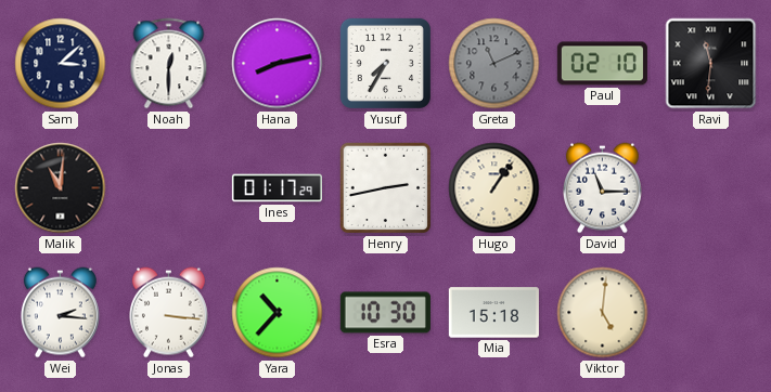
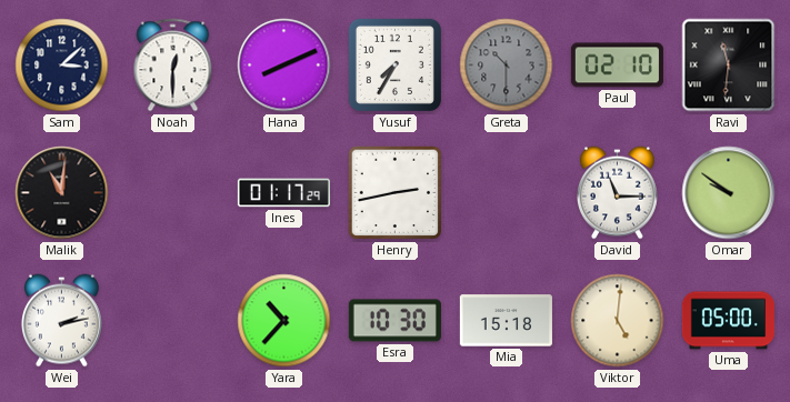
Hana: 8:13 -> 8:11 (284, 66)
Greta: 11:11 -> 10:30 (507, 66)
Hugo: 1:06 -> none (494, 188)
Omar: none -> 9:51 (729, 193)
Wei: 2:16 -> 2:13 (61, 321)
Jonas: 3:16 -> none (168, 313)
Uma: none -> 05:00 (728, 321)
